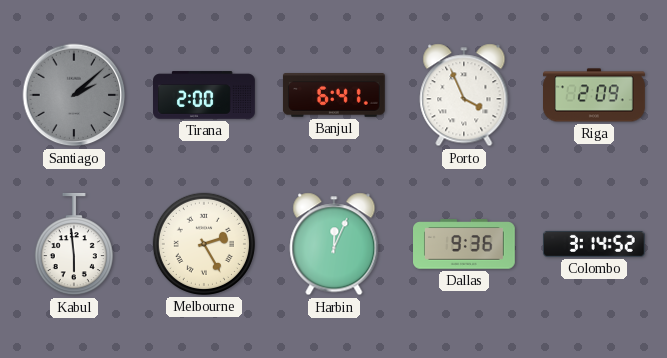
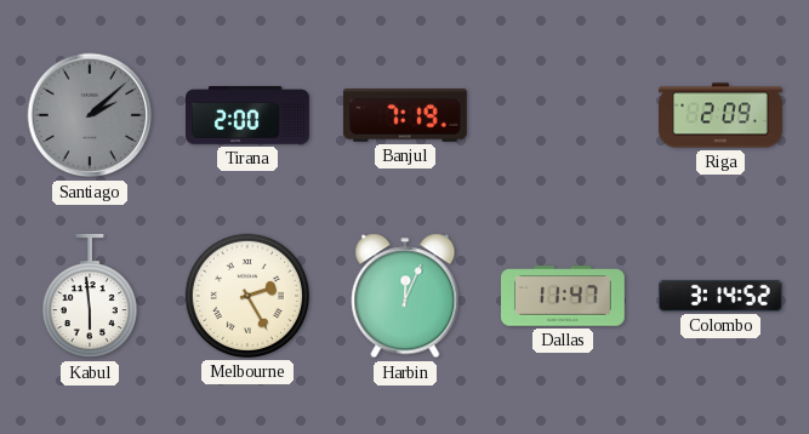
Banjul: 6:41 -> 7:19 (405, 116)
Porto: 3:56 -> none (464, 95)
Dallas: 9:36 -> 11:47 (564, 296)
